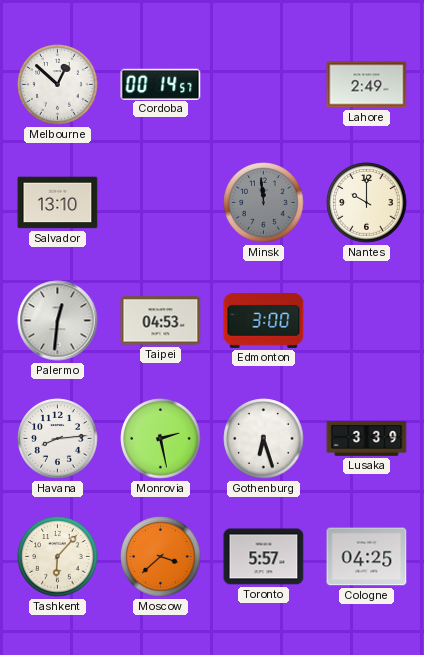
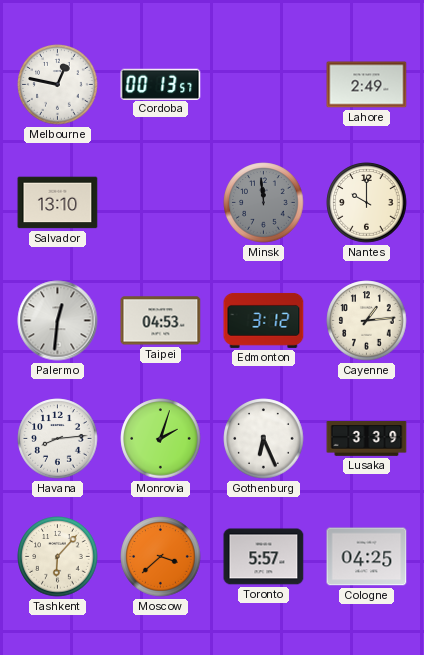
Melbourne: 12:52 -> 12:47 (58, 85)
Cordoba: 00:14 -> 00:13 (161, 84)
Edmonton: 3:00 -> 3:12 (264, 320)
Cayenne: none -> 1:14 (367, 321)
Monrovia: 2:28 -> 2:03 (161, 439)
Gothenburg: 6:27 -> 6:26 (264, 439)
